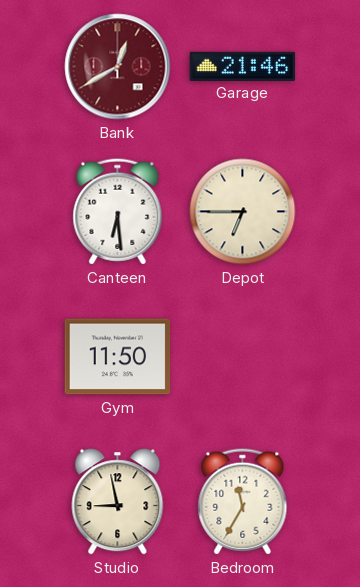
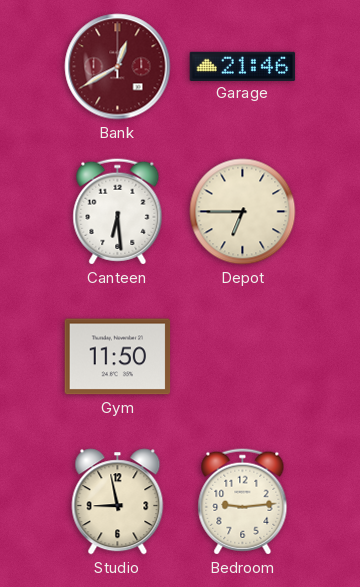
Bedroom: 11:35 -> 9:14 (243, 502)
